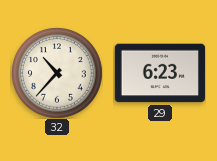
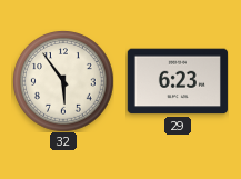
32: 10:37 -> 5:54 (63, 81)
